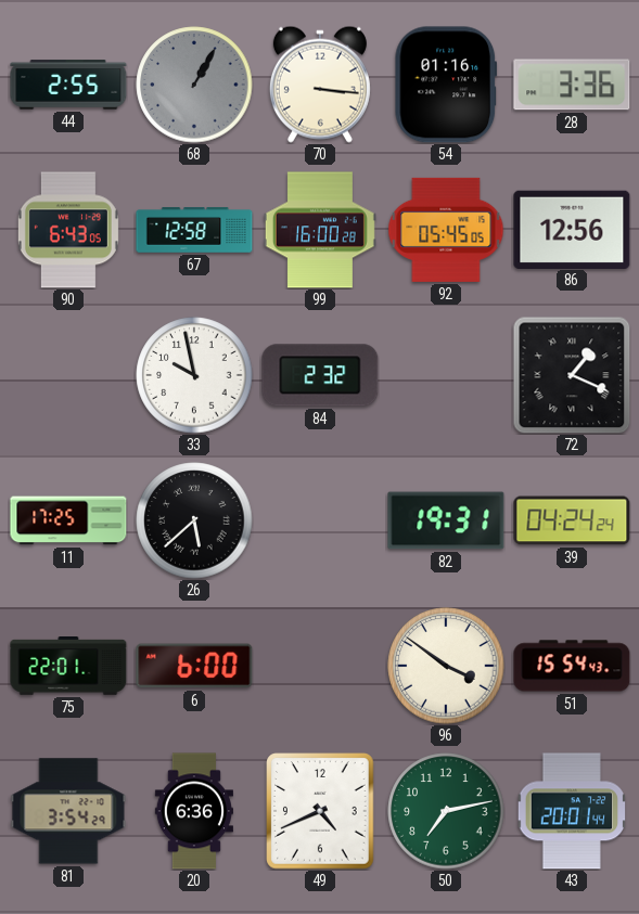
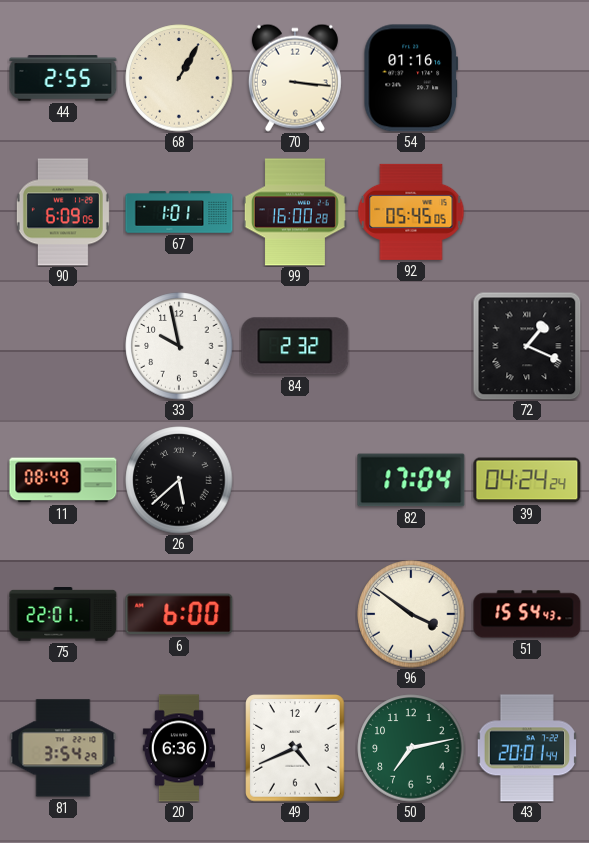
68 dial: grey -> cream (179, 78)
28: 3:36 -> none (572, 85)
90: 6:43 -> 6:09 (63, 212)
67: 12:58 -> 1:01 (179, 212)
86: 12:56 -> none (572, 229)
11: 17:25 -> 08:49 (63, 480)
82: 19:31 -> 17:04 (411, 480)
